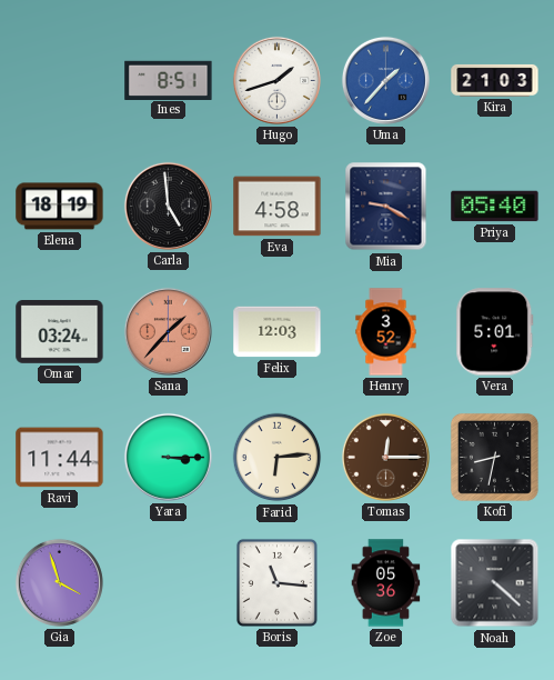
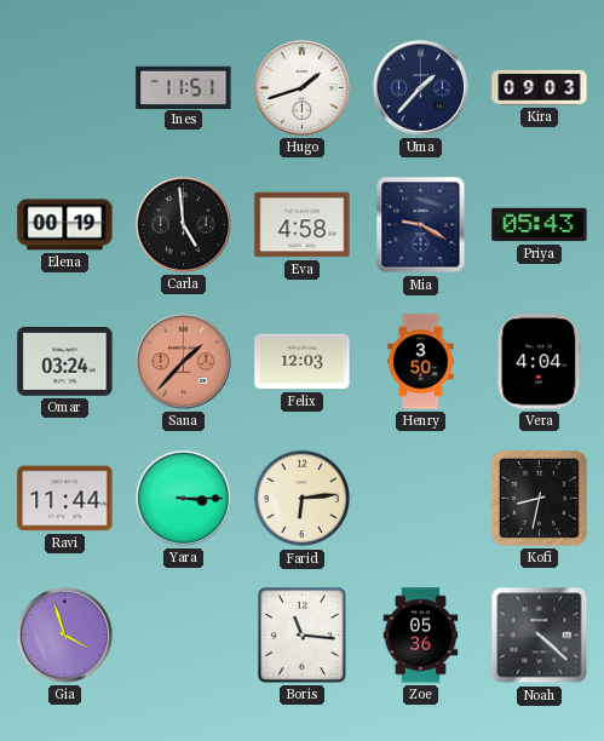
Ines: 8:51 -> 11:51 (184, 87)
Uma dial: blue -> navy (420, 87)
Kira: 21:03 -> 09:03 (540, 87)
Elena: 18:19 -> 00:19 (65, 225)
Priya: 05:40 -> 05:43 (540, 225)
Henry: 3:52 -> 3:50 (421, 362)
Vera: 5:01 -> 4:04 (540, 362)
Tomas: 12:15 -> none (385, 457)
